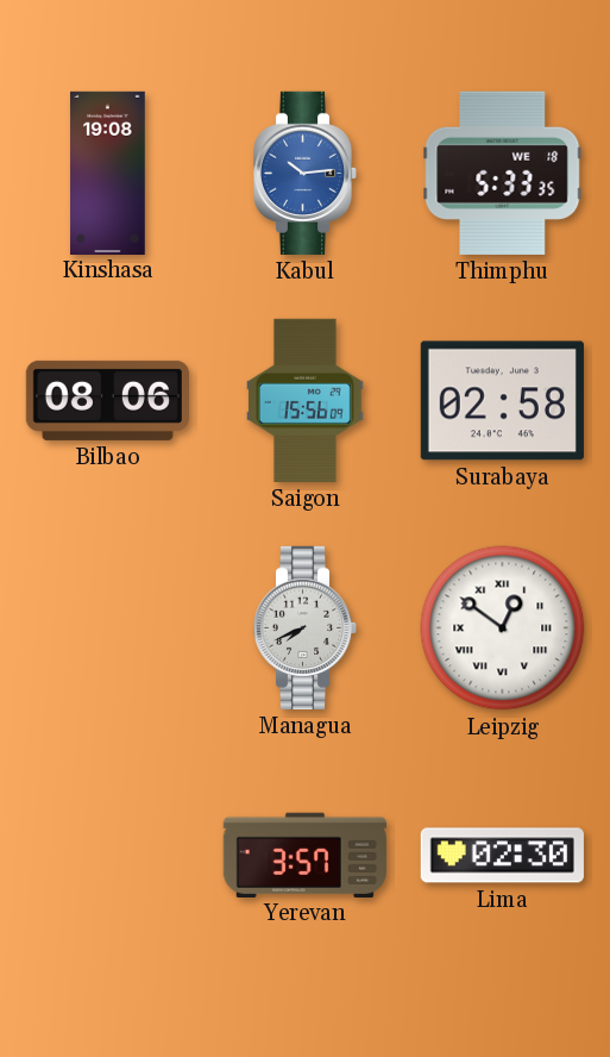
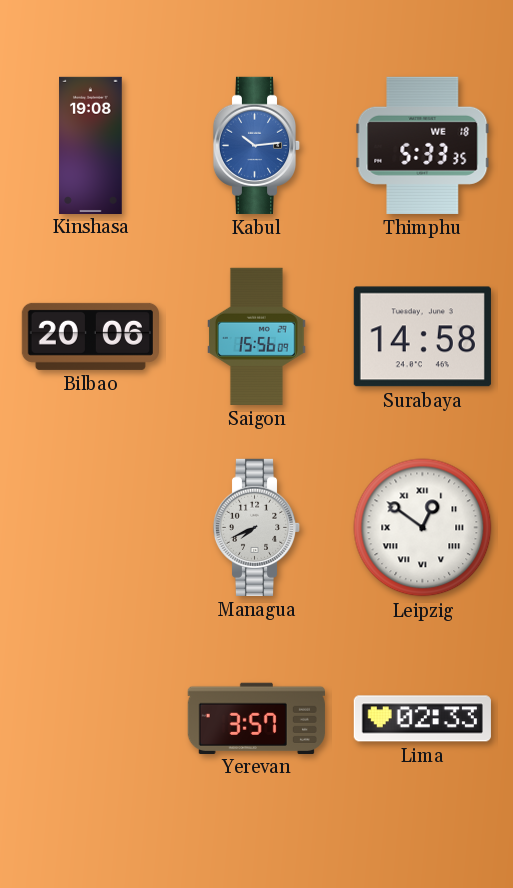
Bilbao: 08:06 -> 20:06 (90, 336)
Surabaya: 02:58 -> 14:58 (422, 337)
Lima: 02:30 -> 02:33 (422, 719)
